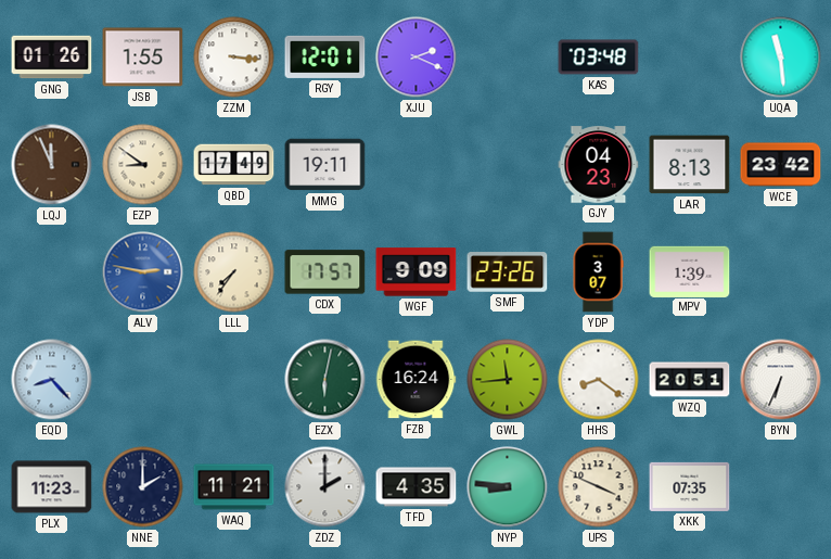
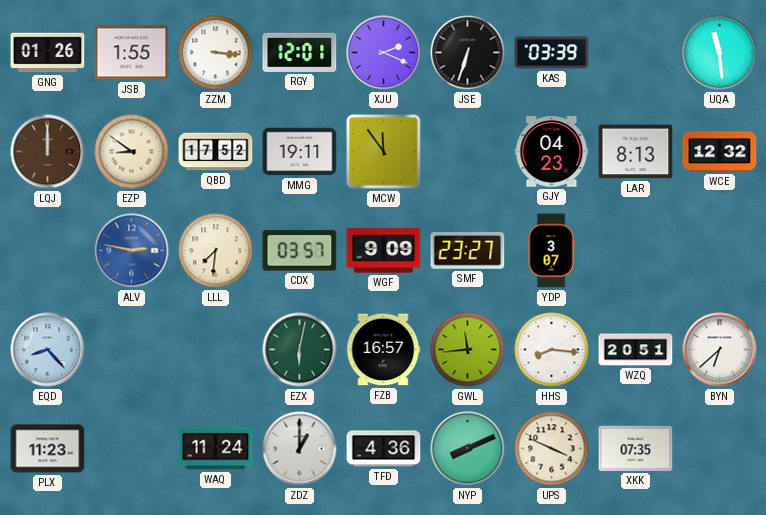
JSE: none -> 6:33 (468, 53)
KAS: 03:48 -> 03:39 (552, 53)
LQJ: 11:56 -> 12:00 (48, 152)
QBD: 17:49 -> 17:52 (216, 152)
MCW: none -> 11:54 (384, 152)
WCE: 23:42 -> 12:32 (720, 152)
LLL: 7:36 -> 7:31 (216, 251)
CDX: 17:57 -> 03:57 (300, 251)
SMF: 23:26 -> 23:27 (468, 251)
MPV: 1:39 -> none (690, 271)
FZB: 16:24 -> 16:57 (383, 350)
HHS: 8:21 -> 8:16 (552, 350)
BYN: 6:34 -> 6:38 (720, 350)
NNE: 2:00 -> none (143, 487)
WAQ: 11:21 -> 11:24 (216, 449)
ZDZ: 2:00 -> 1:00 (300, 449)
TFD: 4:35 -> 4:36 (384, 449)
NYP: 8:46 -> 8:11 (468, 449)
